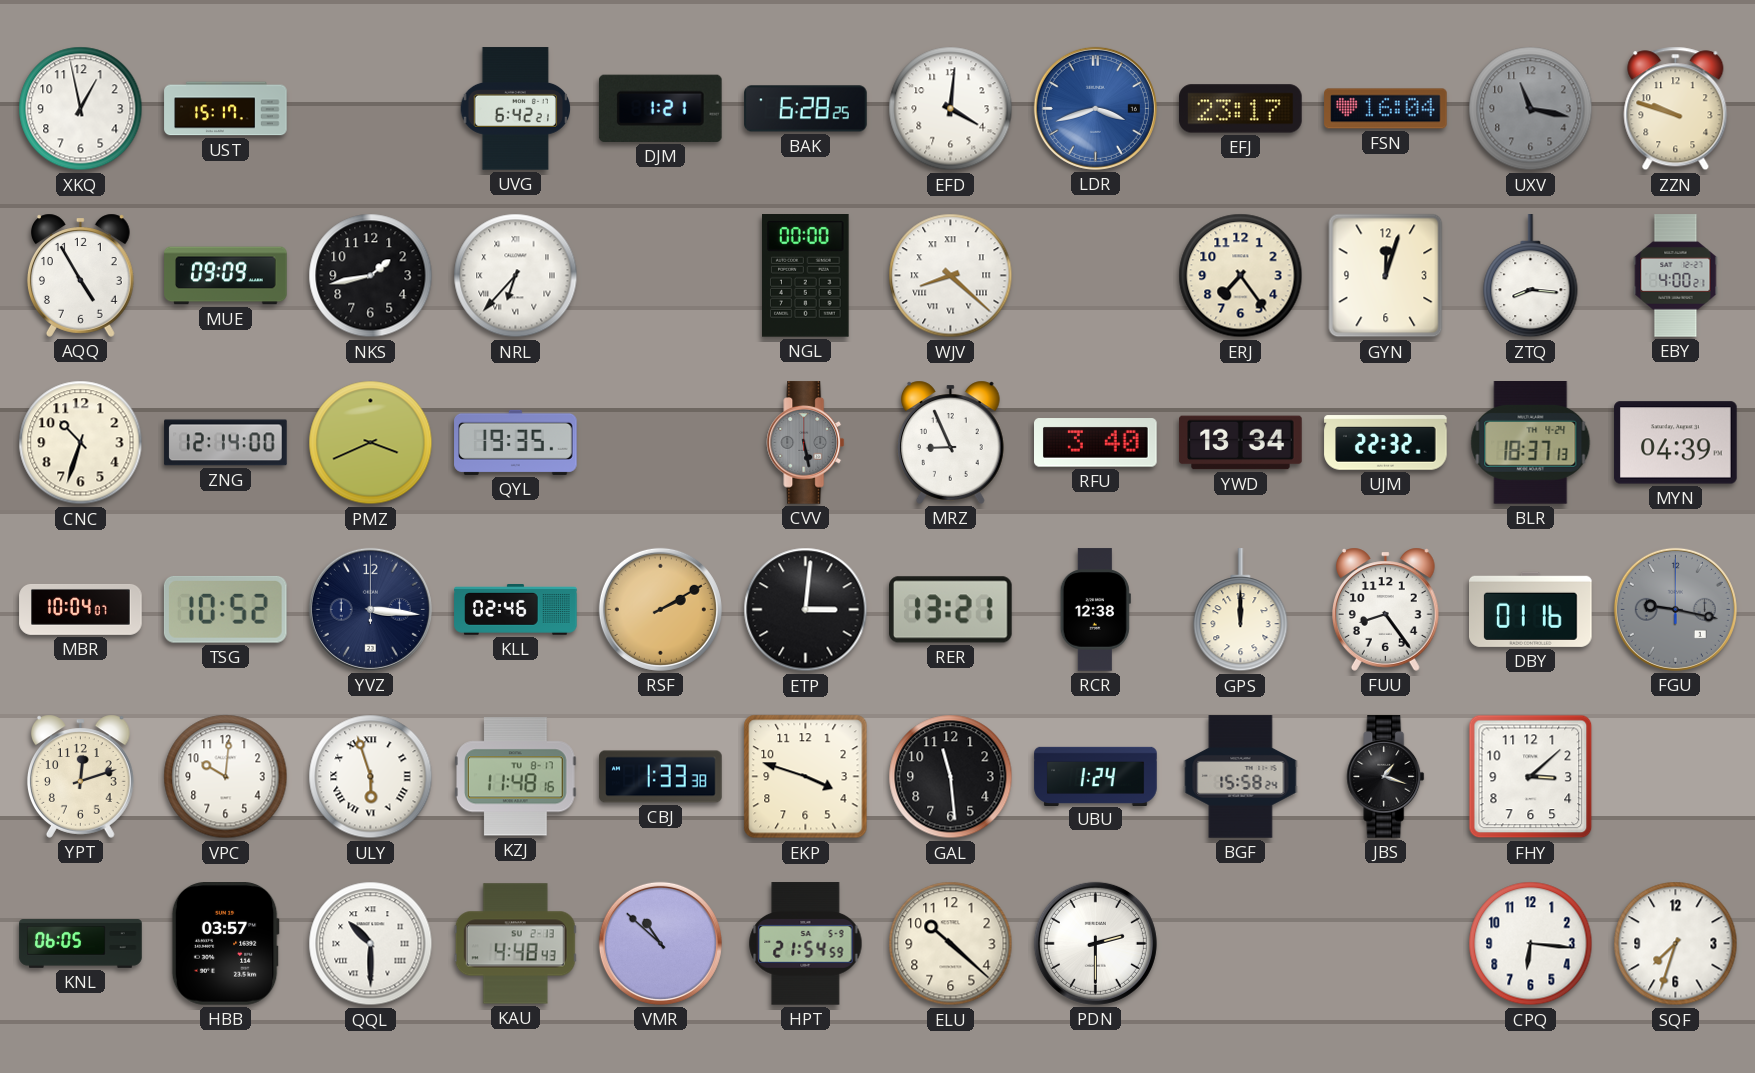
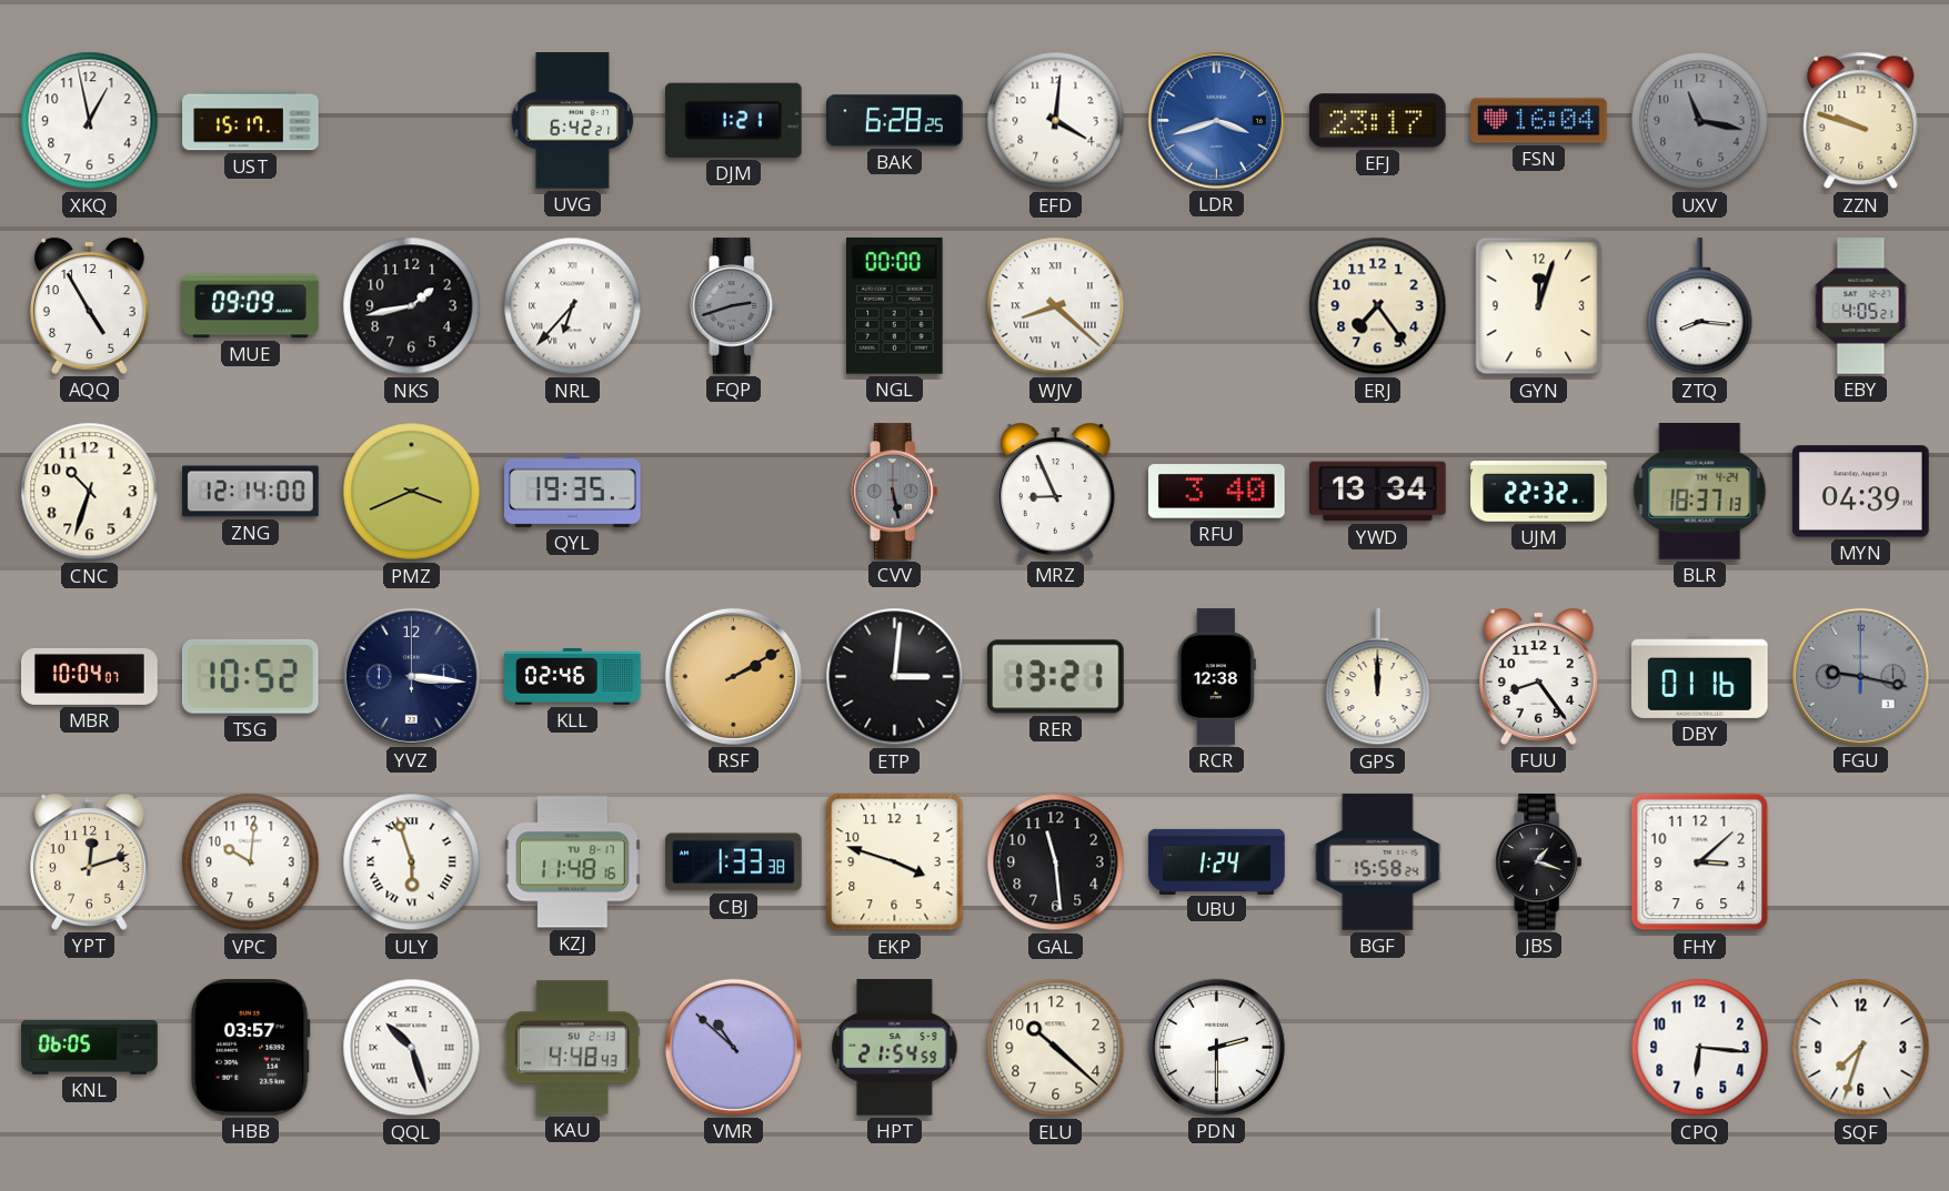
FQP: none -> 2:42 (734, 306)
EBY: 4:00 -> 4:05 (1861, 306)
QQL: 10:30 -> 10:27 (412, 1048)
